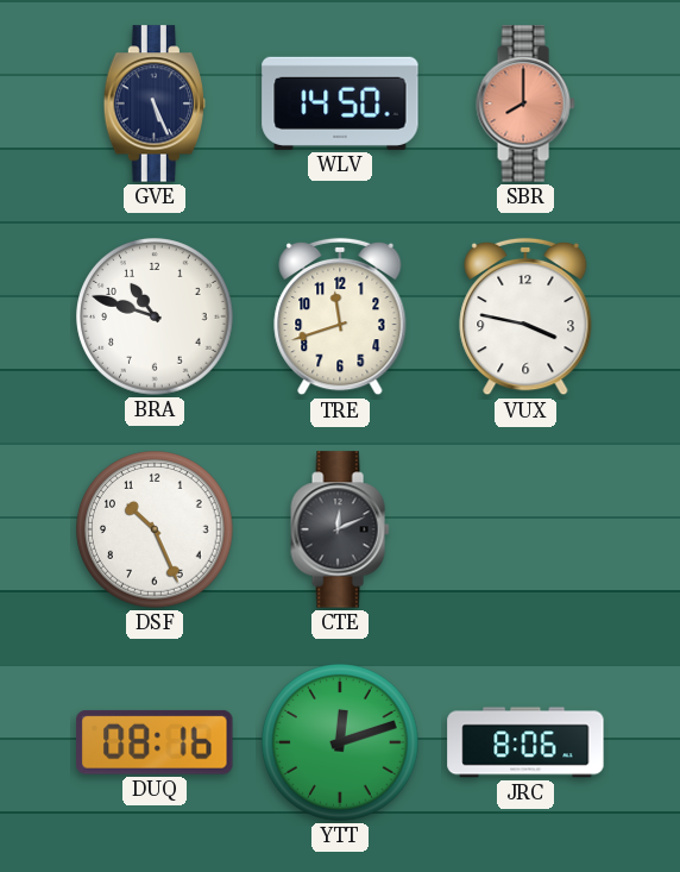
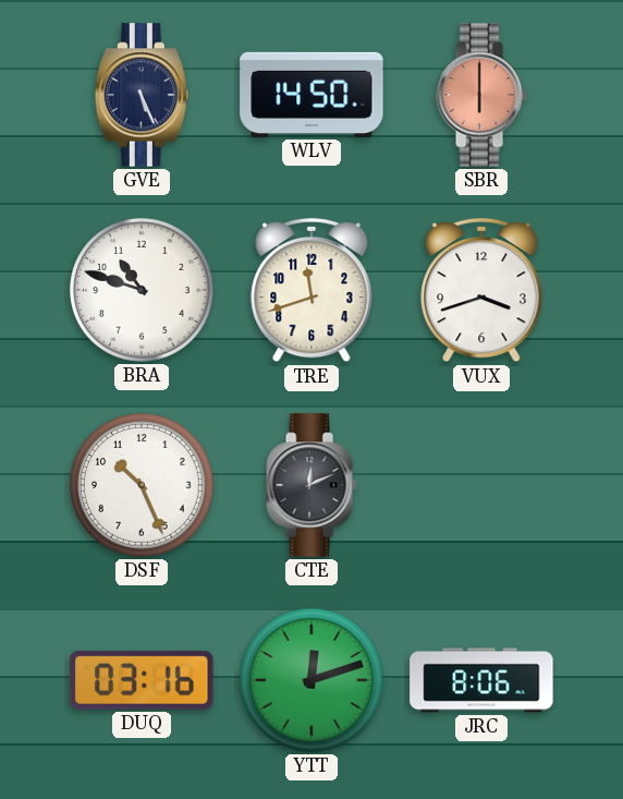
SBR: 8:00 -> 6:00 (481, 95)
VUX: 3:47 -> 3:42 (481, 290)
DUQ: 08:16 -> 03:16 (142, 680)
